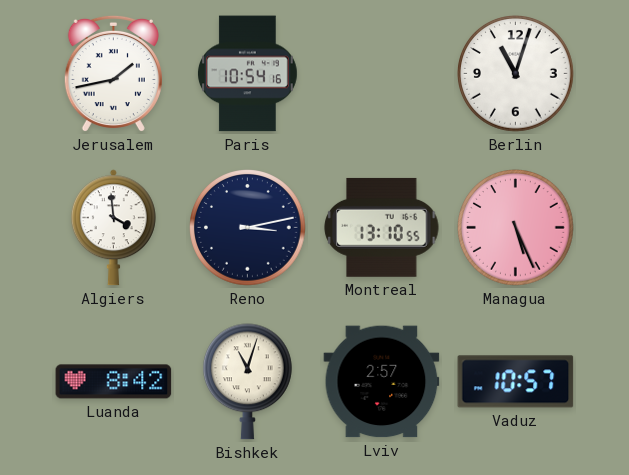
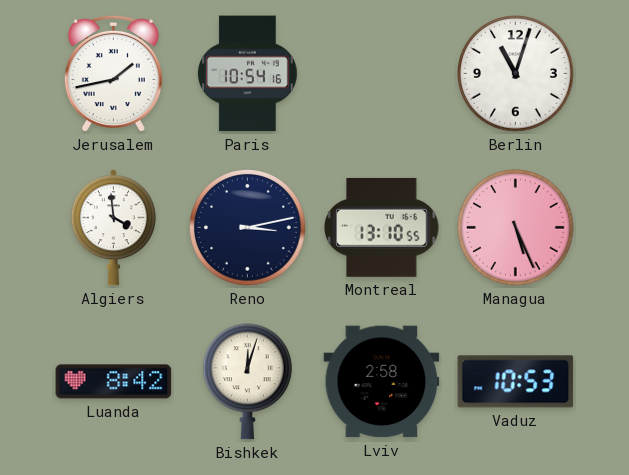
Bishkek: 11:03 -> 12:03 (247, 382)
Lviv: 2:57 -> 2:58 (382, 382)
Vaduz: 10:57 -> 10:53 (516, 382)
